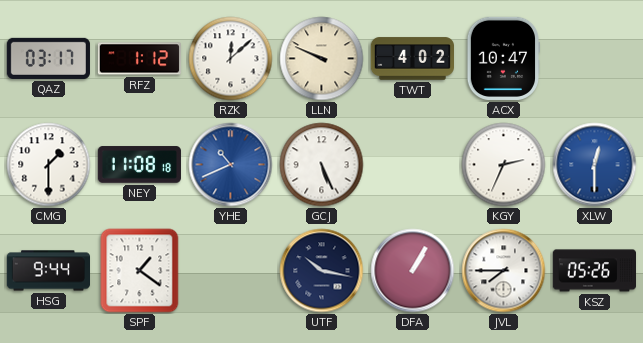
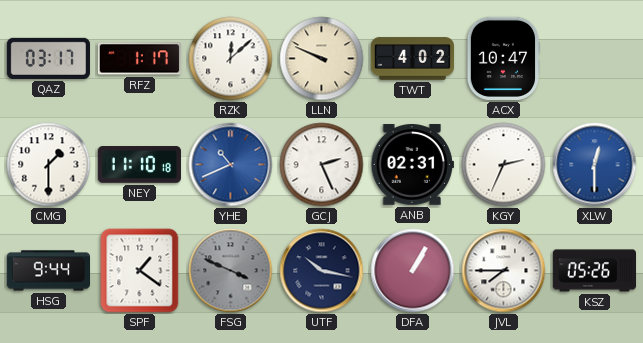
RFZ: 1:12 -> 1:17 (139, 59)
NEY: 11:08 -> 11:10 (139, 165)
GCJ: 5:26 -> 2:26 (322, 165)
ANB: none -> 02:31 (412, 165)
FSG: none -> 3:49 (231, 271)
